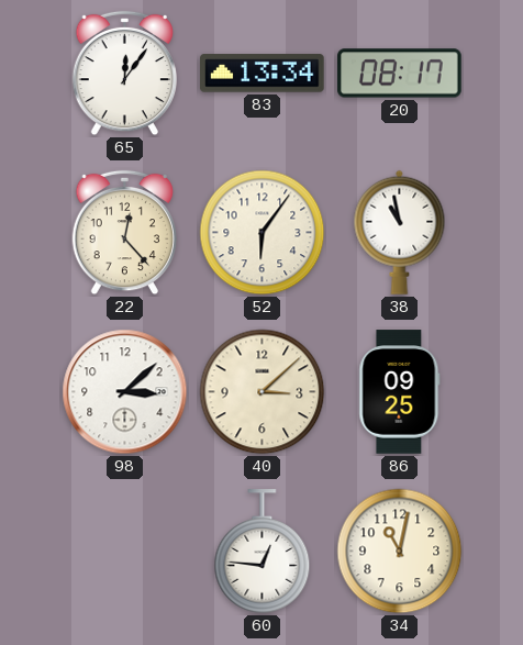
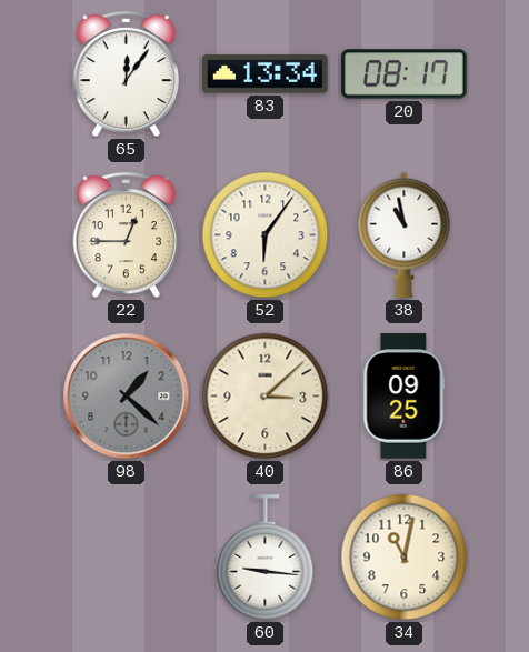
22: 12:23 -> 12:45 (127, 235)
98: 3:08 -> 1:22 (127, 397)
98 dial: white -> grey (127, 397)
60: 12:46 -> 9:16 (266, 558)
